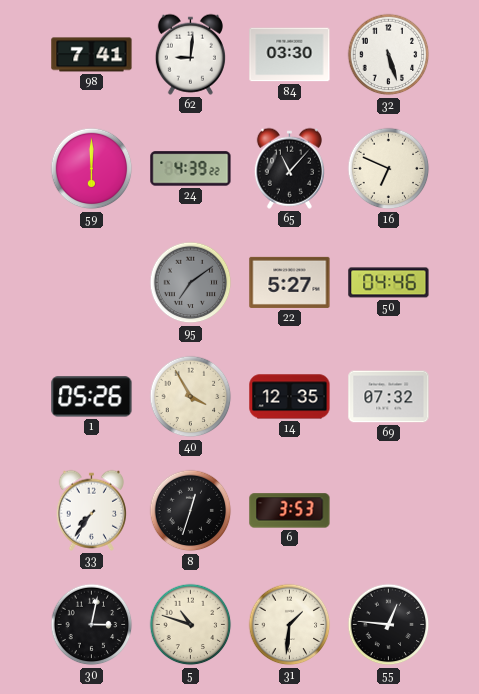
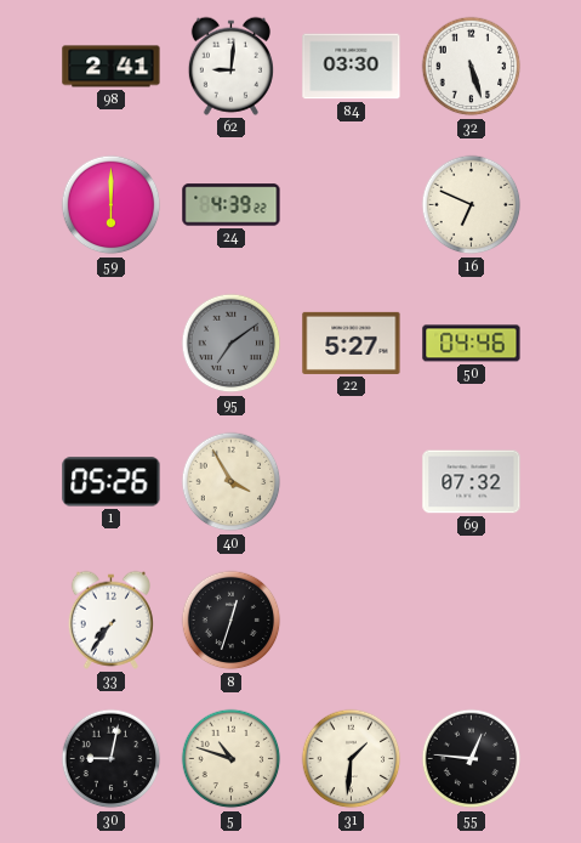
98: 7:41 -> 2:41 (112, 67)
65: 11:07 -> none (289, 168)
14: 12:35 -> none (290, 397)
6: 3:53 -> none (290, 511)
30: 3:02 -> 9:02 (112, 759)
